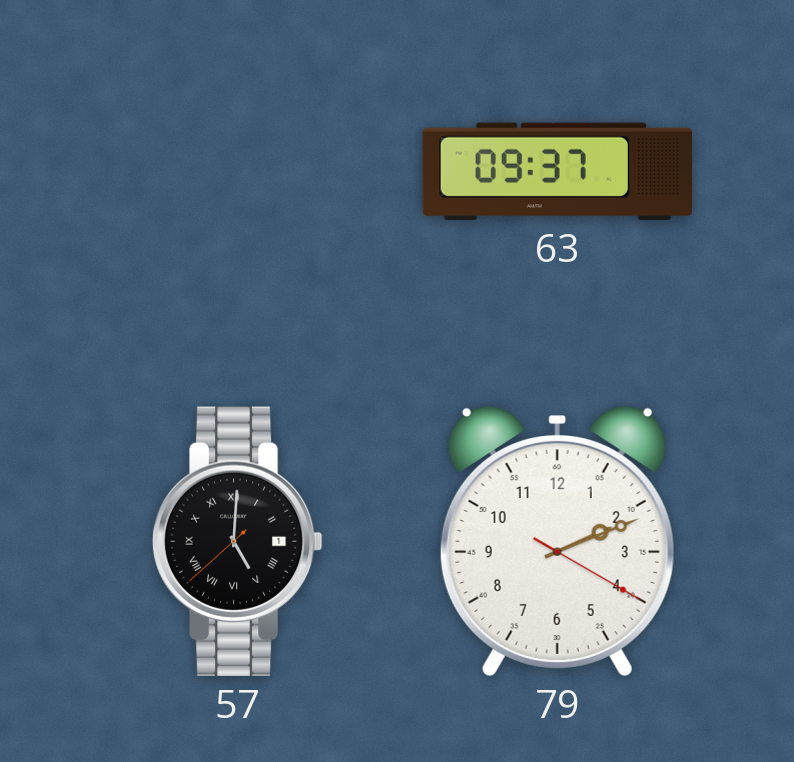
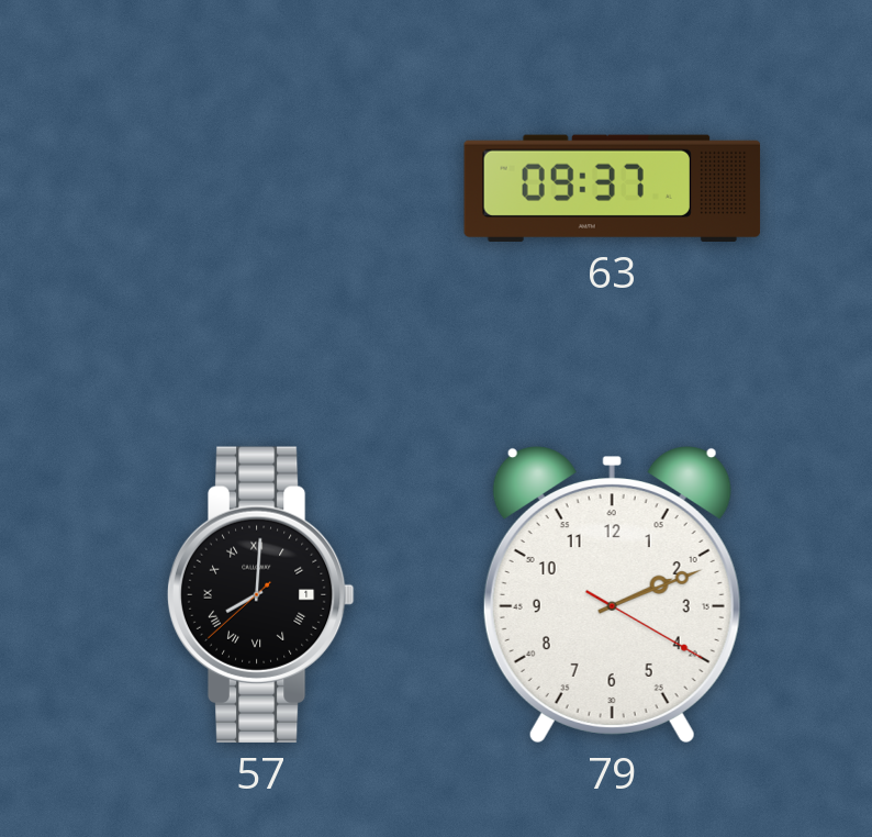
57: 5:00 -> 8:00 (260, 594)
